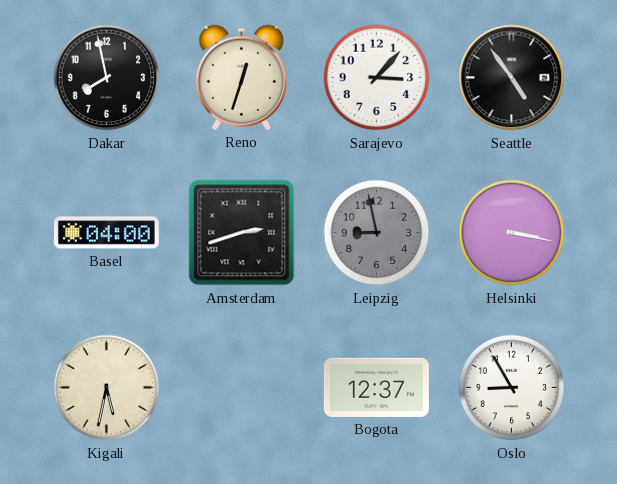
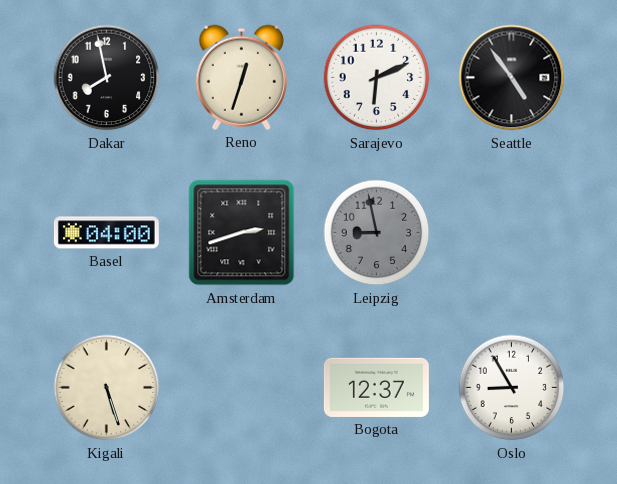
Sarajevo: 3:07 -> 6:11 (377, 78)
Helsinki: 3:17 -> none (512, 233)
Kigali: 5:32 -> 5:27 (107, 388)
